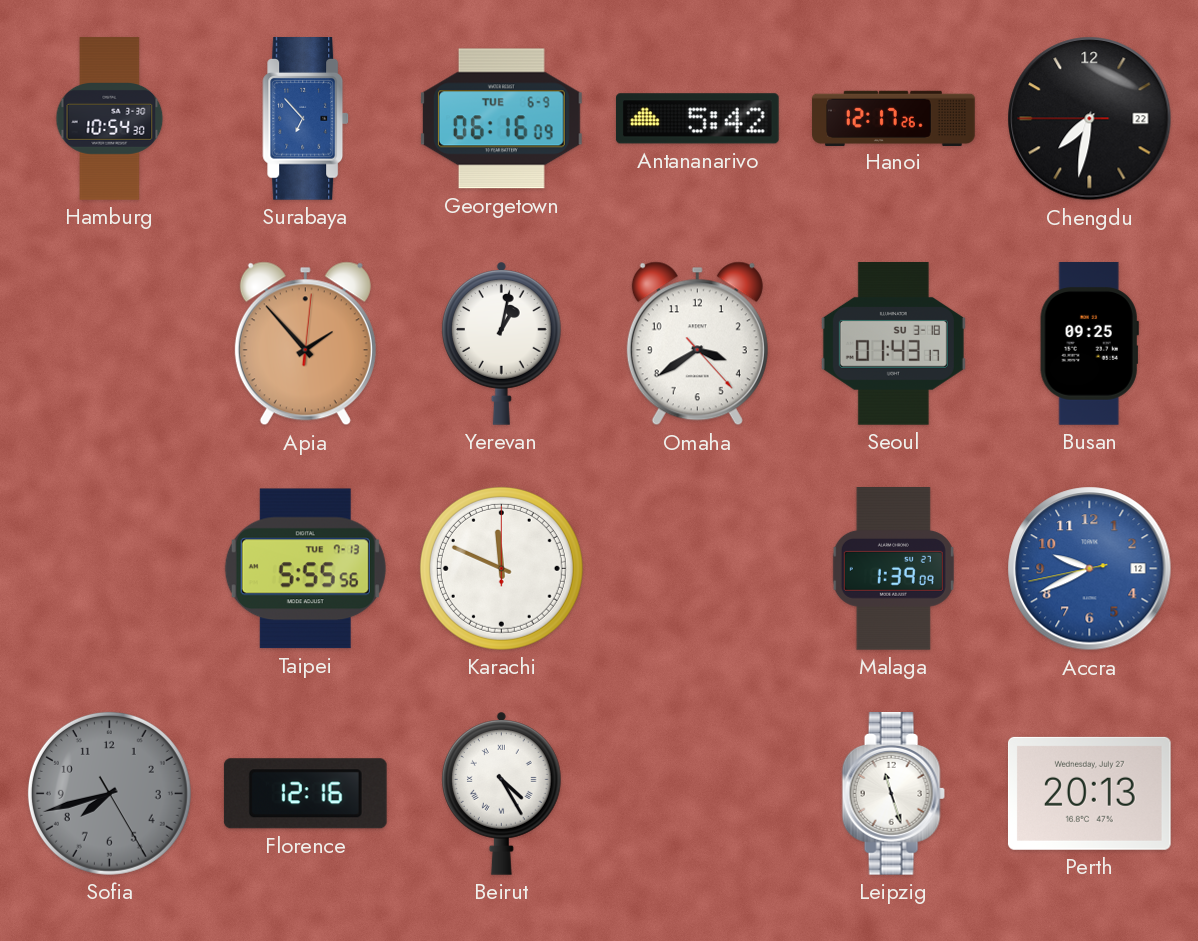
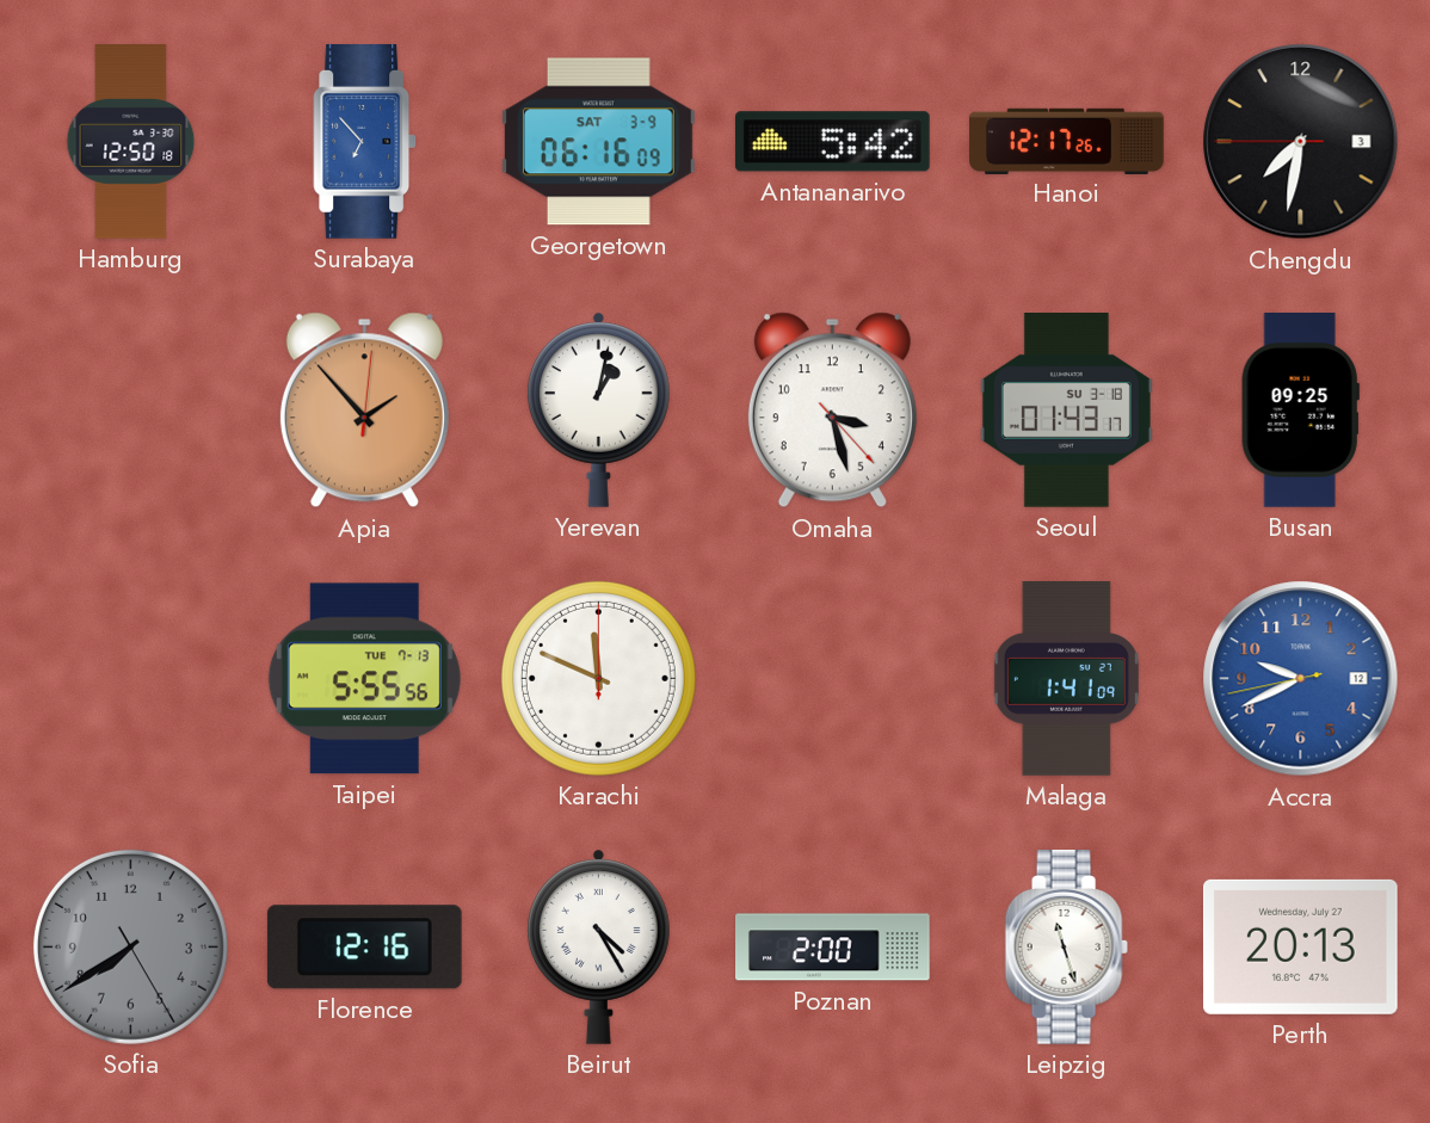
Hamburg: 10:54 -> 12:50 (131, 142)
Georgetown date: TUE 6-9 -> SAT 3-9 (598, 142)
Chengdu date: 22 -> 3 (1301, 142)
Omaha: 3:39 -> 3:27 (832, 411)
Malaga: 1:39 -> 1:41 (1066, 679)
Sofia: 7:42 -> 7:39 (130, 946)
Poznan: none -> 2:00 (833, 948)
